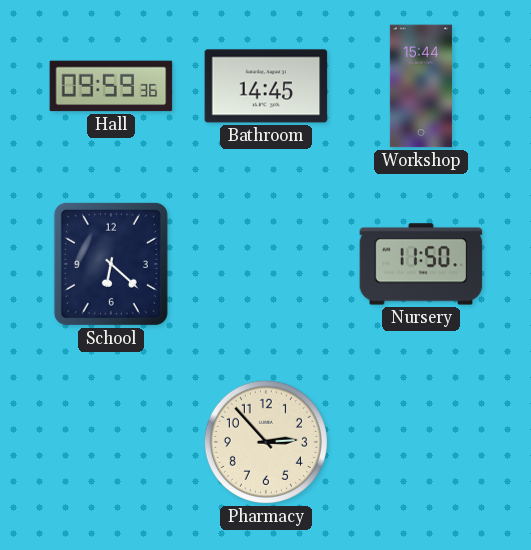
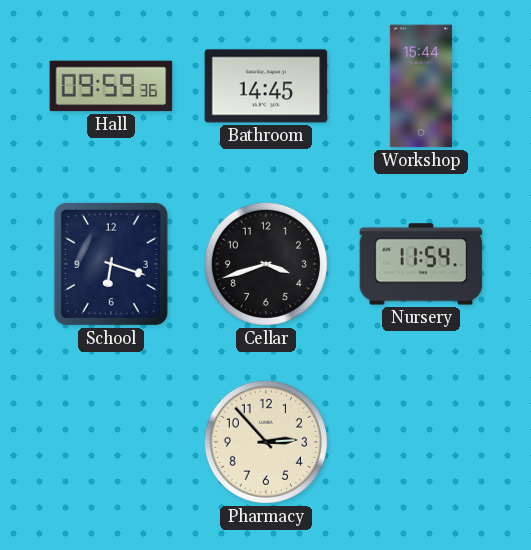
School: 6:22 -> 6:18 (111, 264)
Cellar: none -> 3:42 (266, 264)
Nursery: 11:50 -> 11:54 (421, 264)
